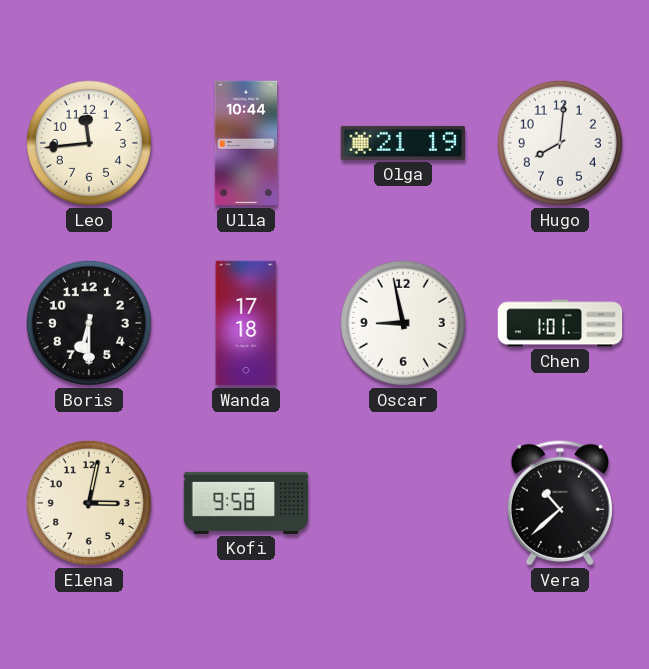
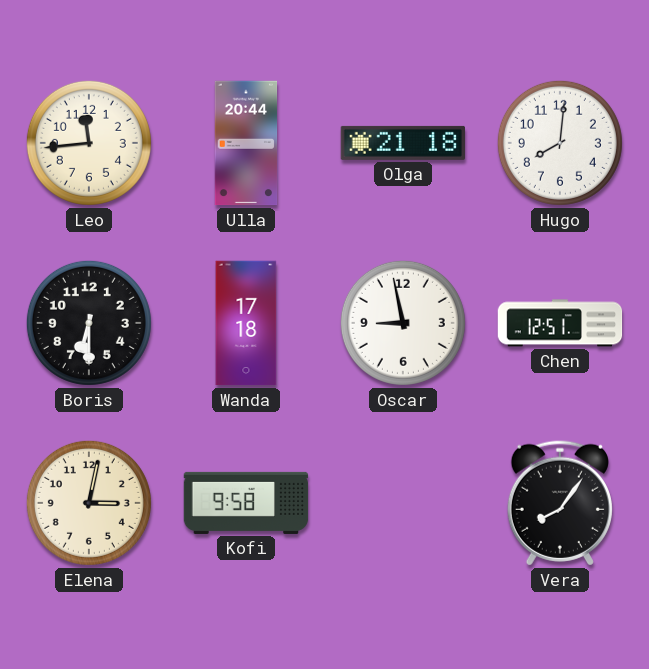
Ulla: 10:44 -> 20:44 (246, 143)
Olga: 21:19 -> 21:18 (402, 143)
Chen: 1:01 -> 12:51 (560, 323)
Vera: 10:38 -> 8:06 (560, 503)
